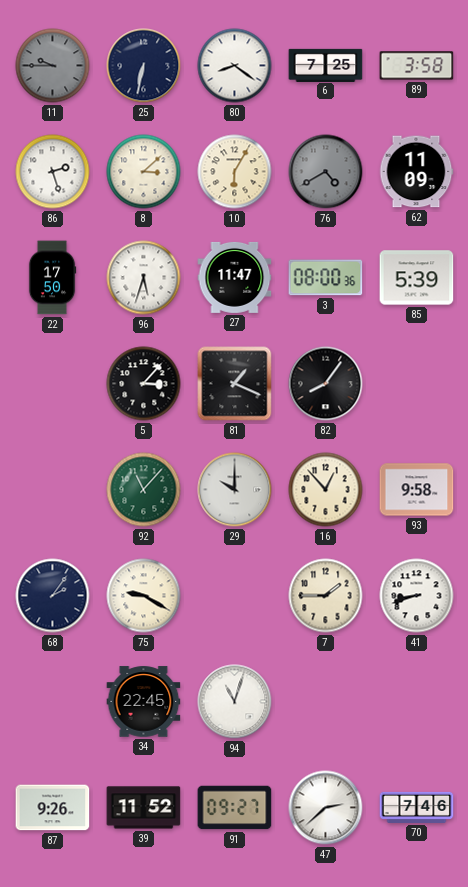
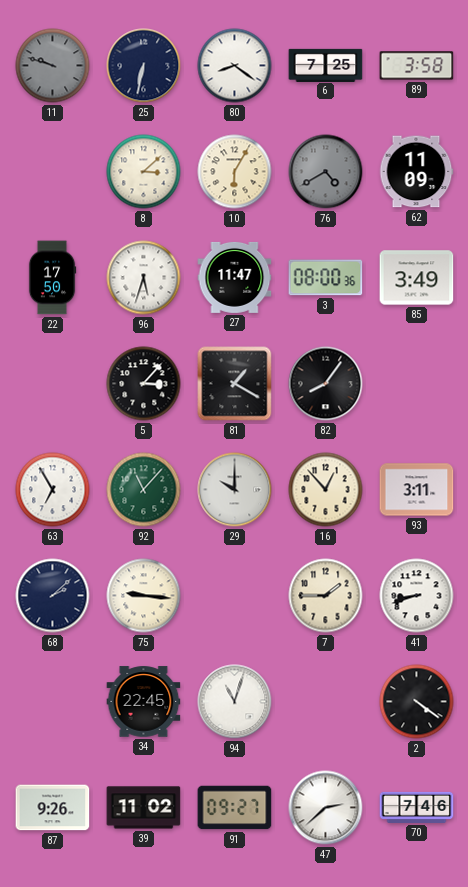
11: 9:45 -> 9:48 (53, 66)
86: 2:27 -> none (53, 172)
85: 5:39 -> 3:49 (417, 278)
81: 1:19 -> 1:20 (235, 384)
63: none -> 6:55 (53, 490)
93: 9:58 -> 3:11 (417, 490)
68: 2:06 -> 2:08 (53, 596)
75: 9:20 -> 9:16 (144, 596)
2: none -> 4:21 (417, 702)
39: 11:52 -> 11:02 (144, 808)
